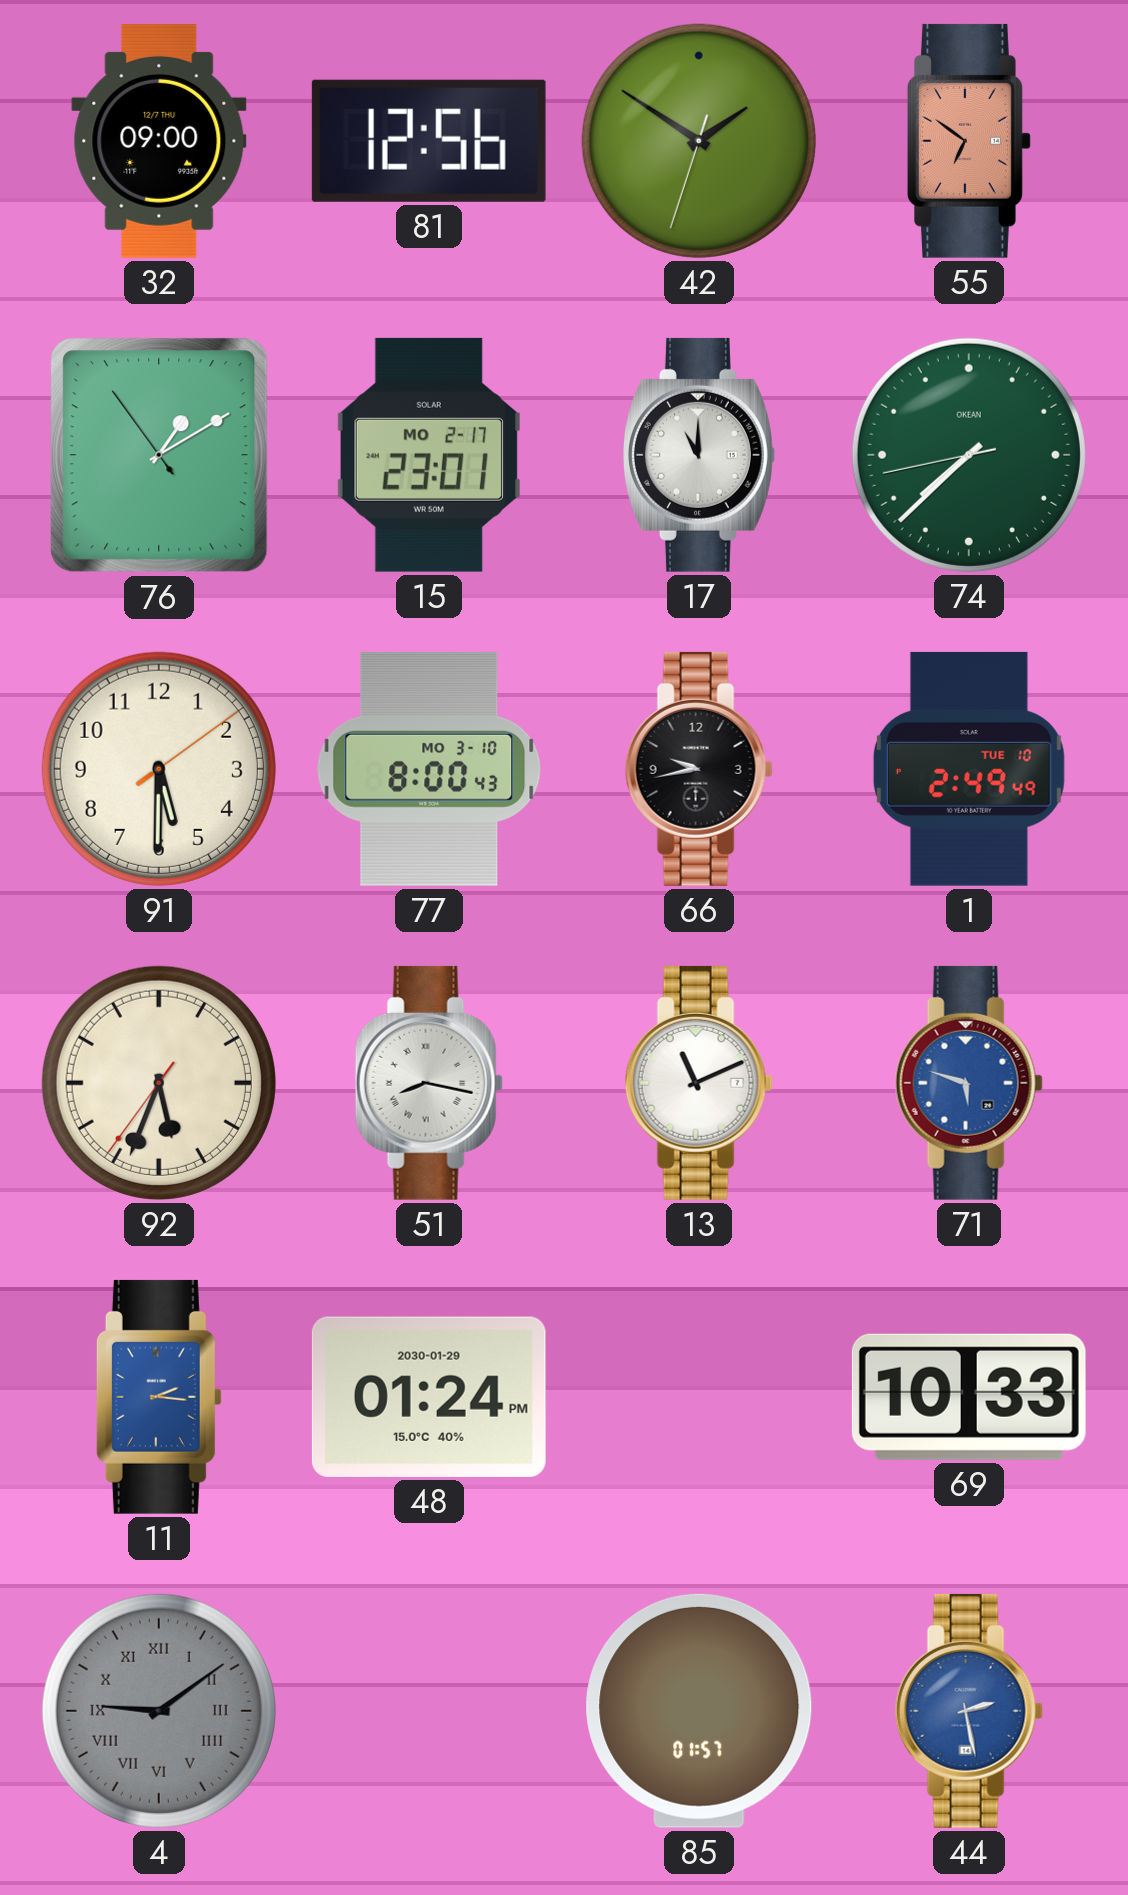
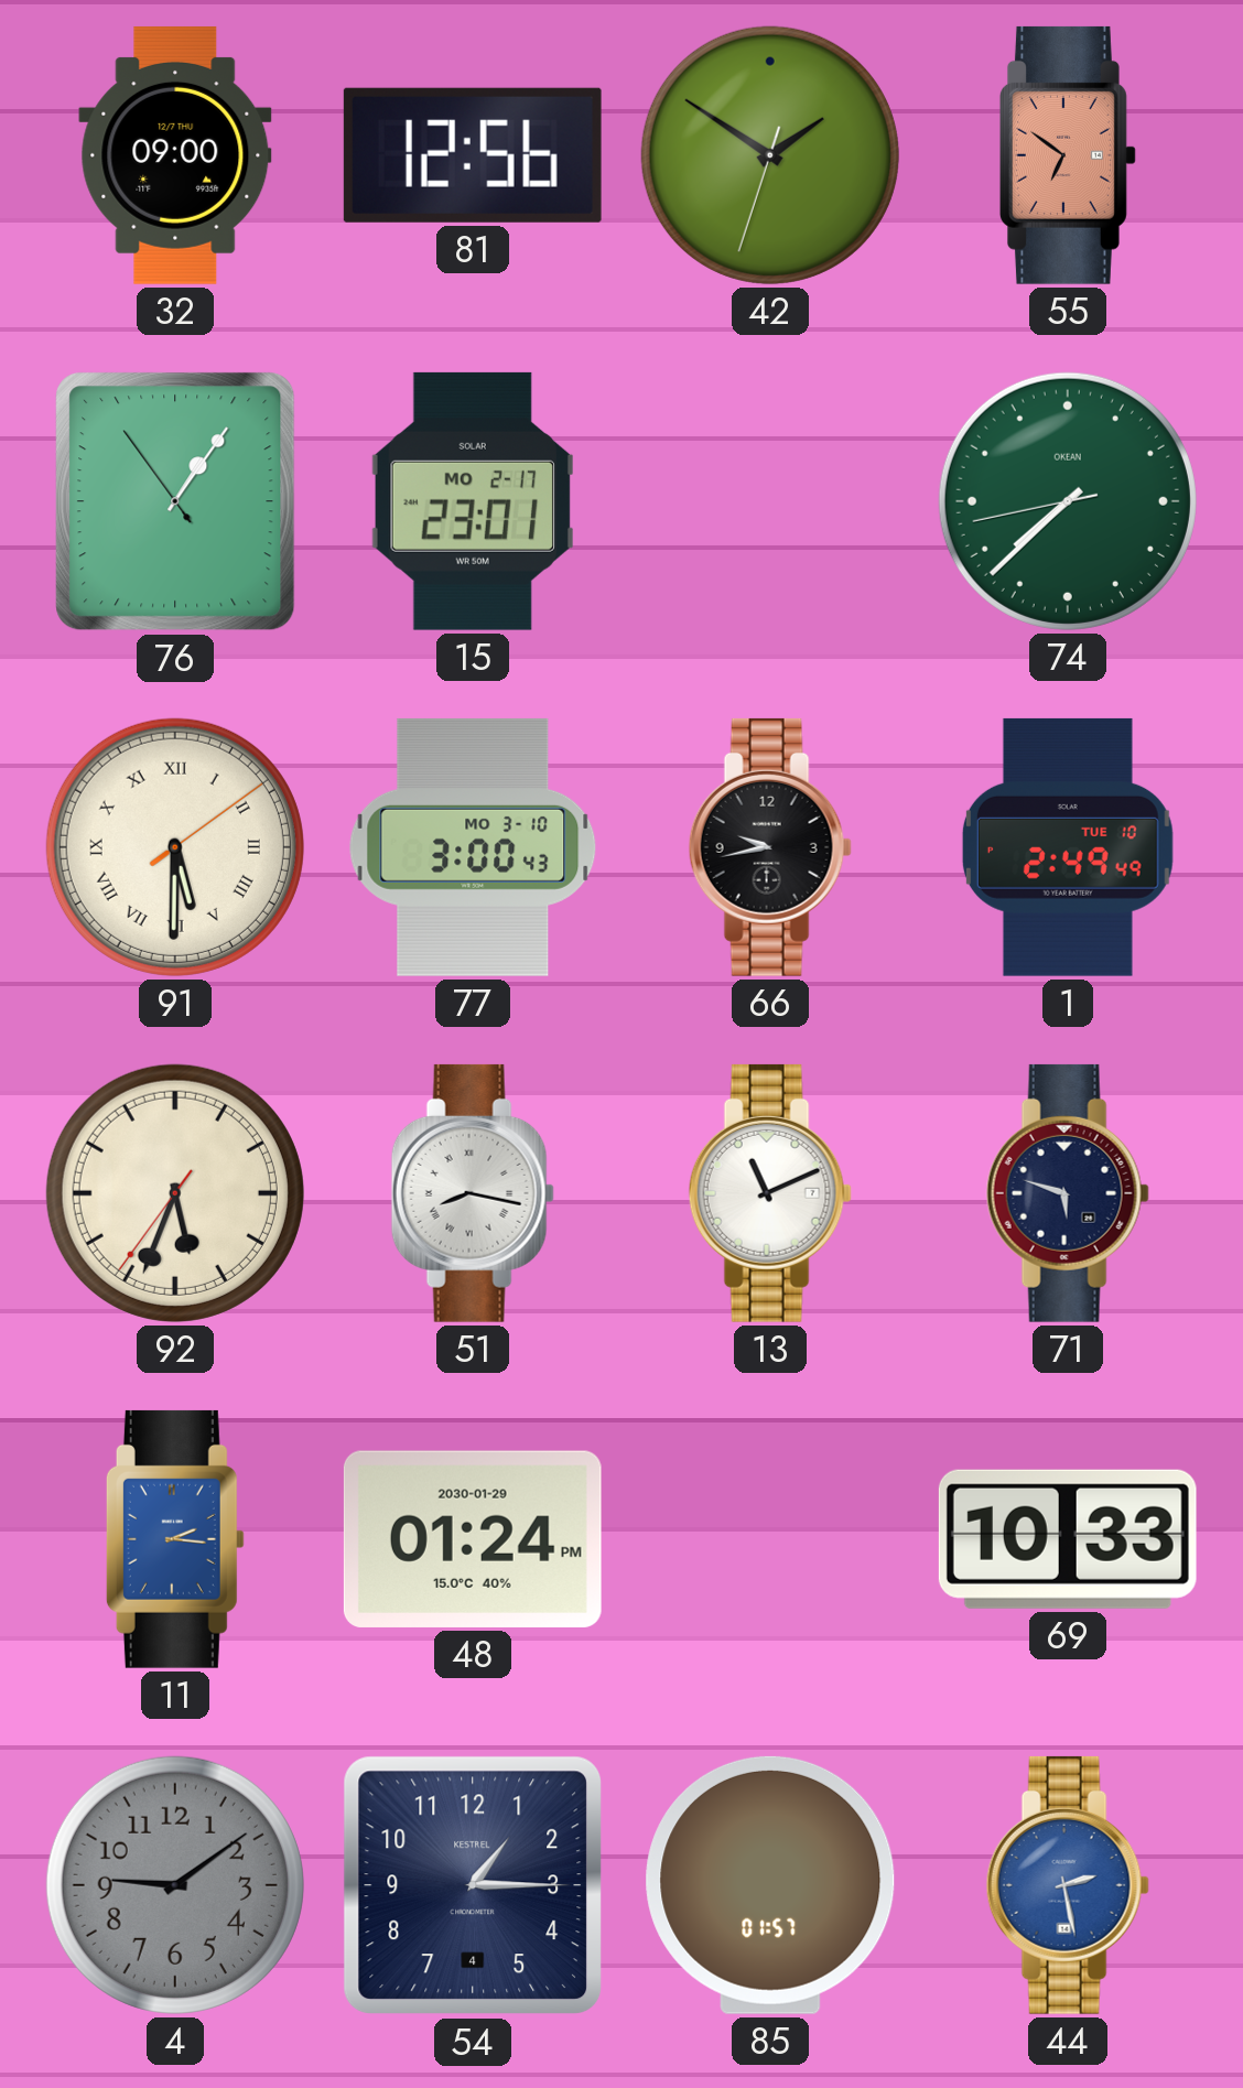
76: 1:09 -> 1:05 (175, 501)
17: 11:00 -> none (699, 455)
91 numerals: Arabic -> Roman (175, 847)
77: 8:00 -> 3:00 (473, 847)
71 dial: blue -> navy (1068, 1193)
4 numerals: Roman -> Arabic (175, 1885)
54: none -> 1:15 (473, 1885)
